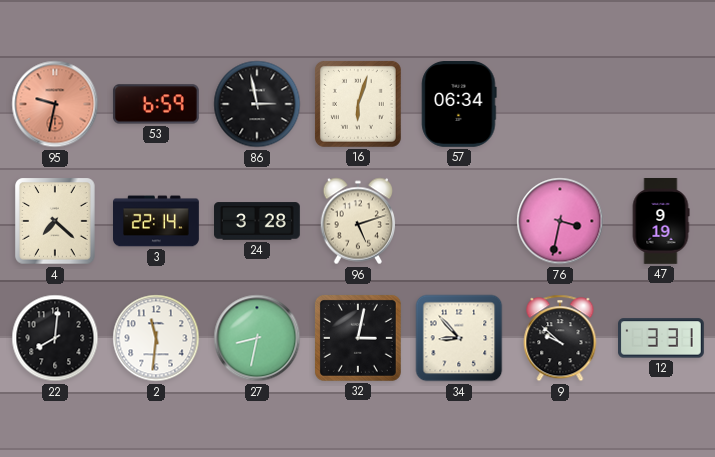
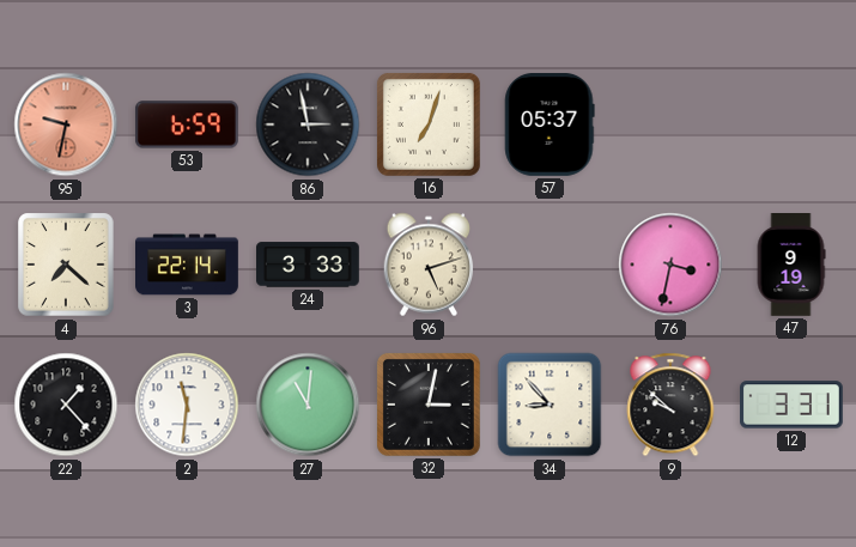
16: 6:03 -> 7:03 (429, 124)
57: 06:34 -> 05:37 (550, 126)
24: 3:28 -> 3:33 (309, 265)
22: 8:01 -> 1:23 (66, 405)
27: 8:32 -> 11:01 (308, 405)
